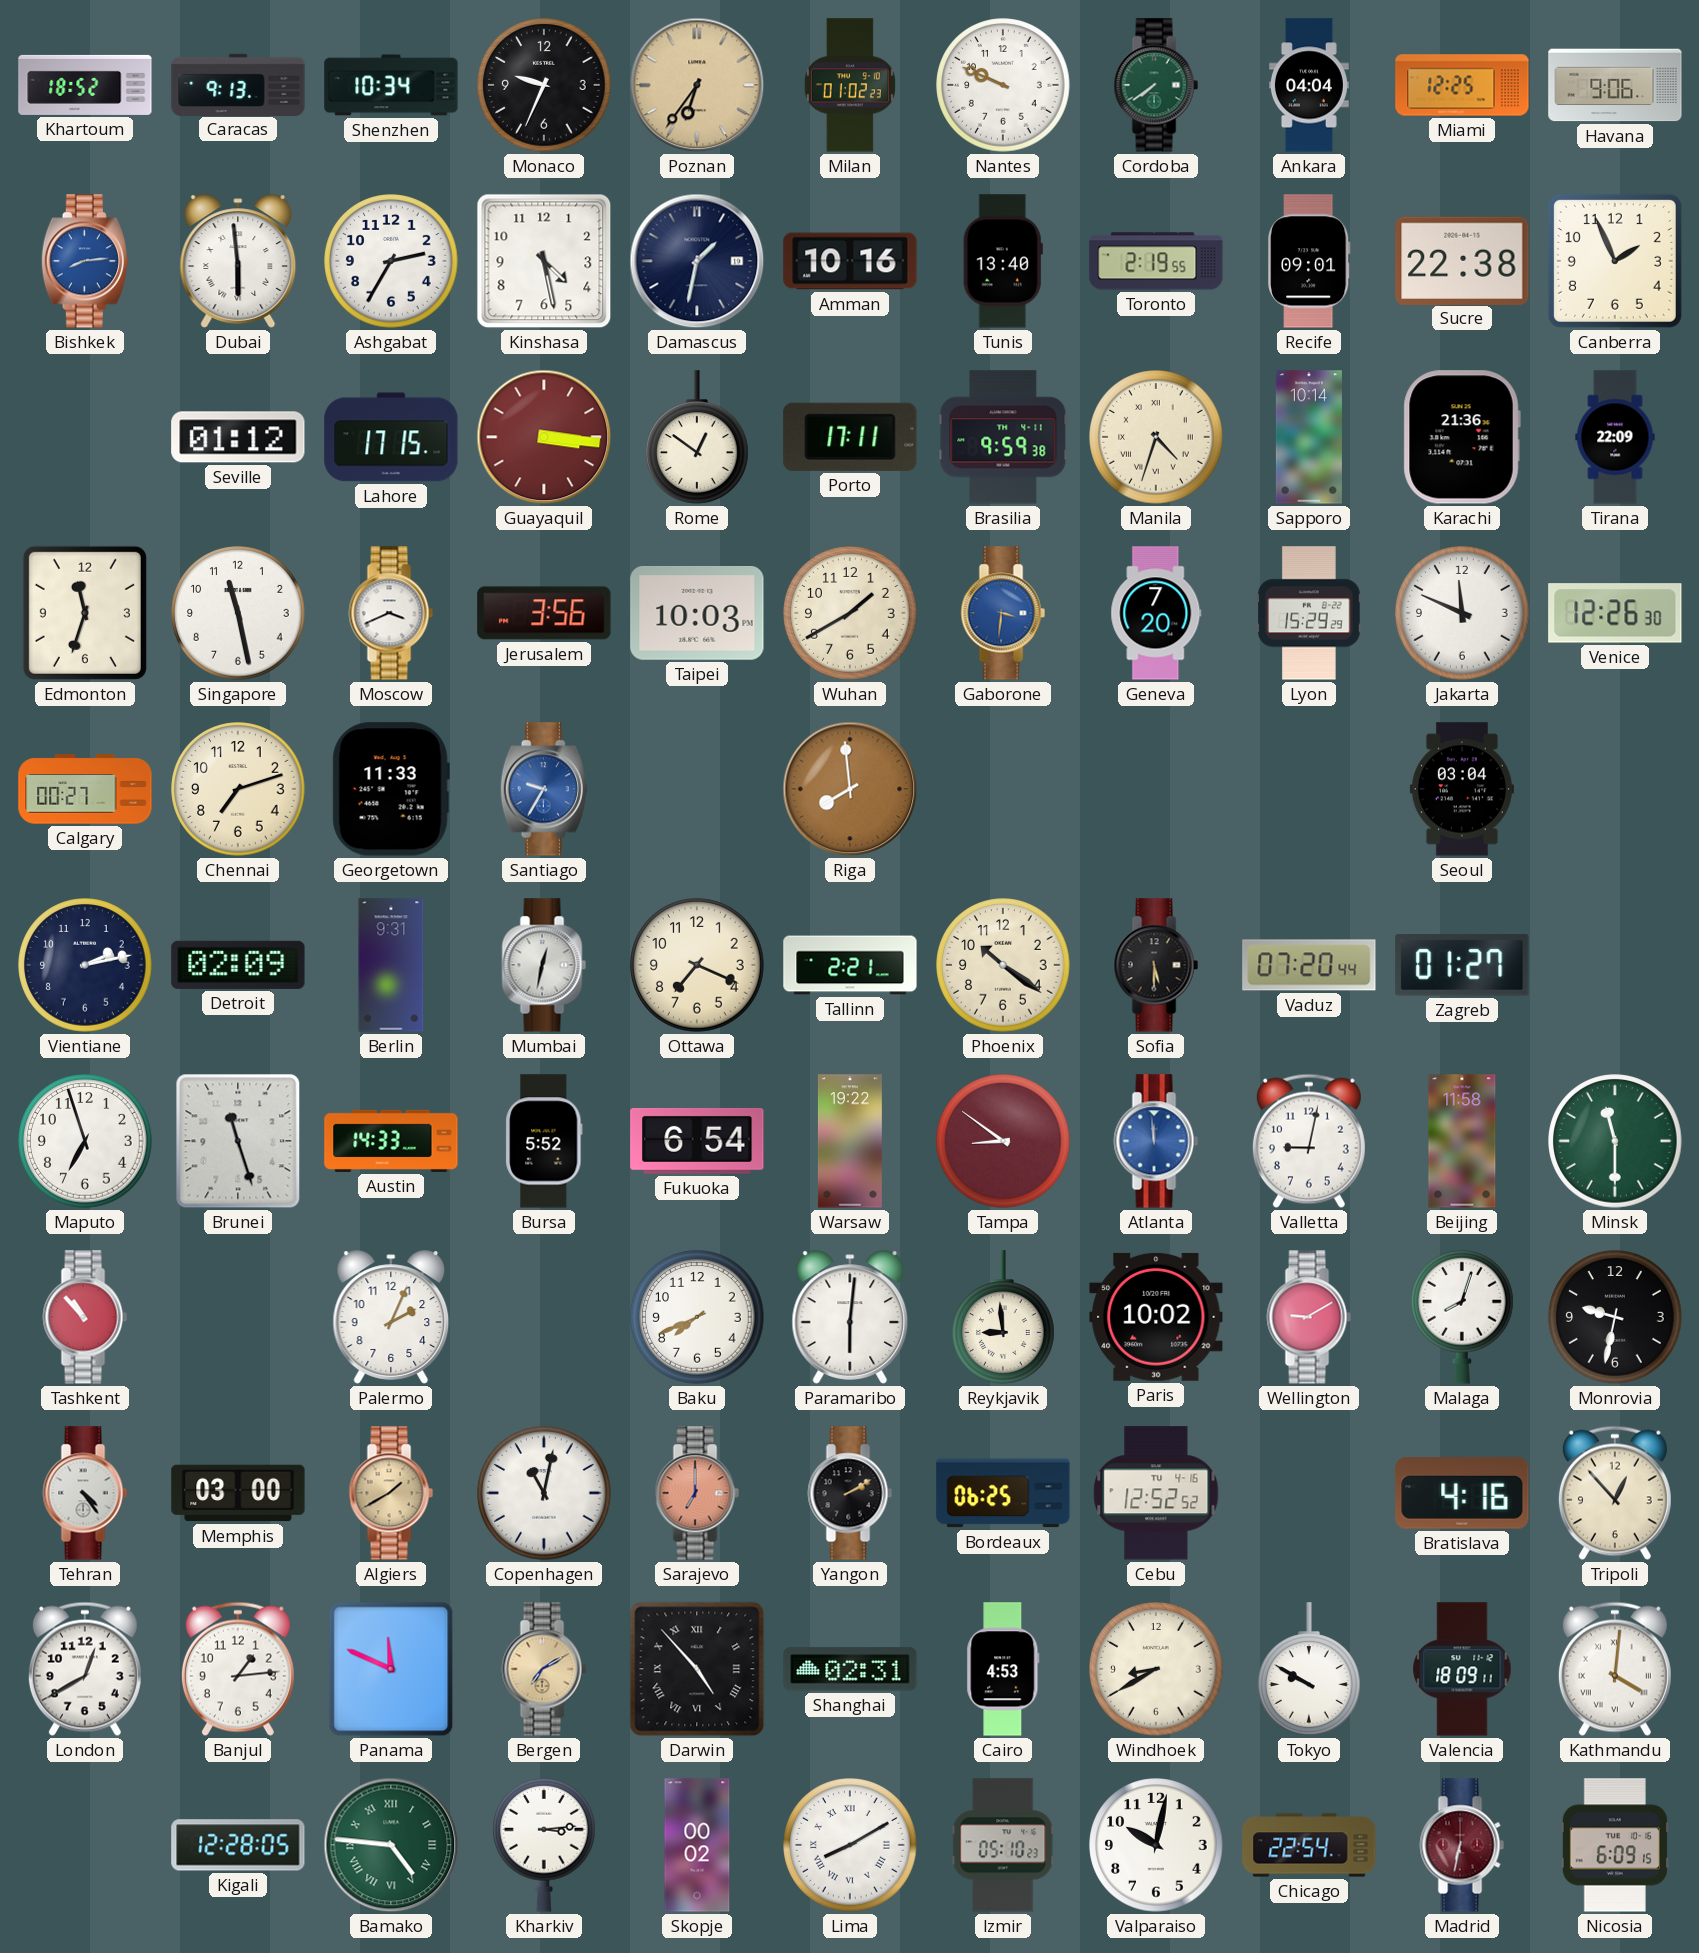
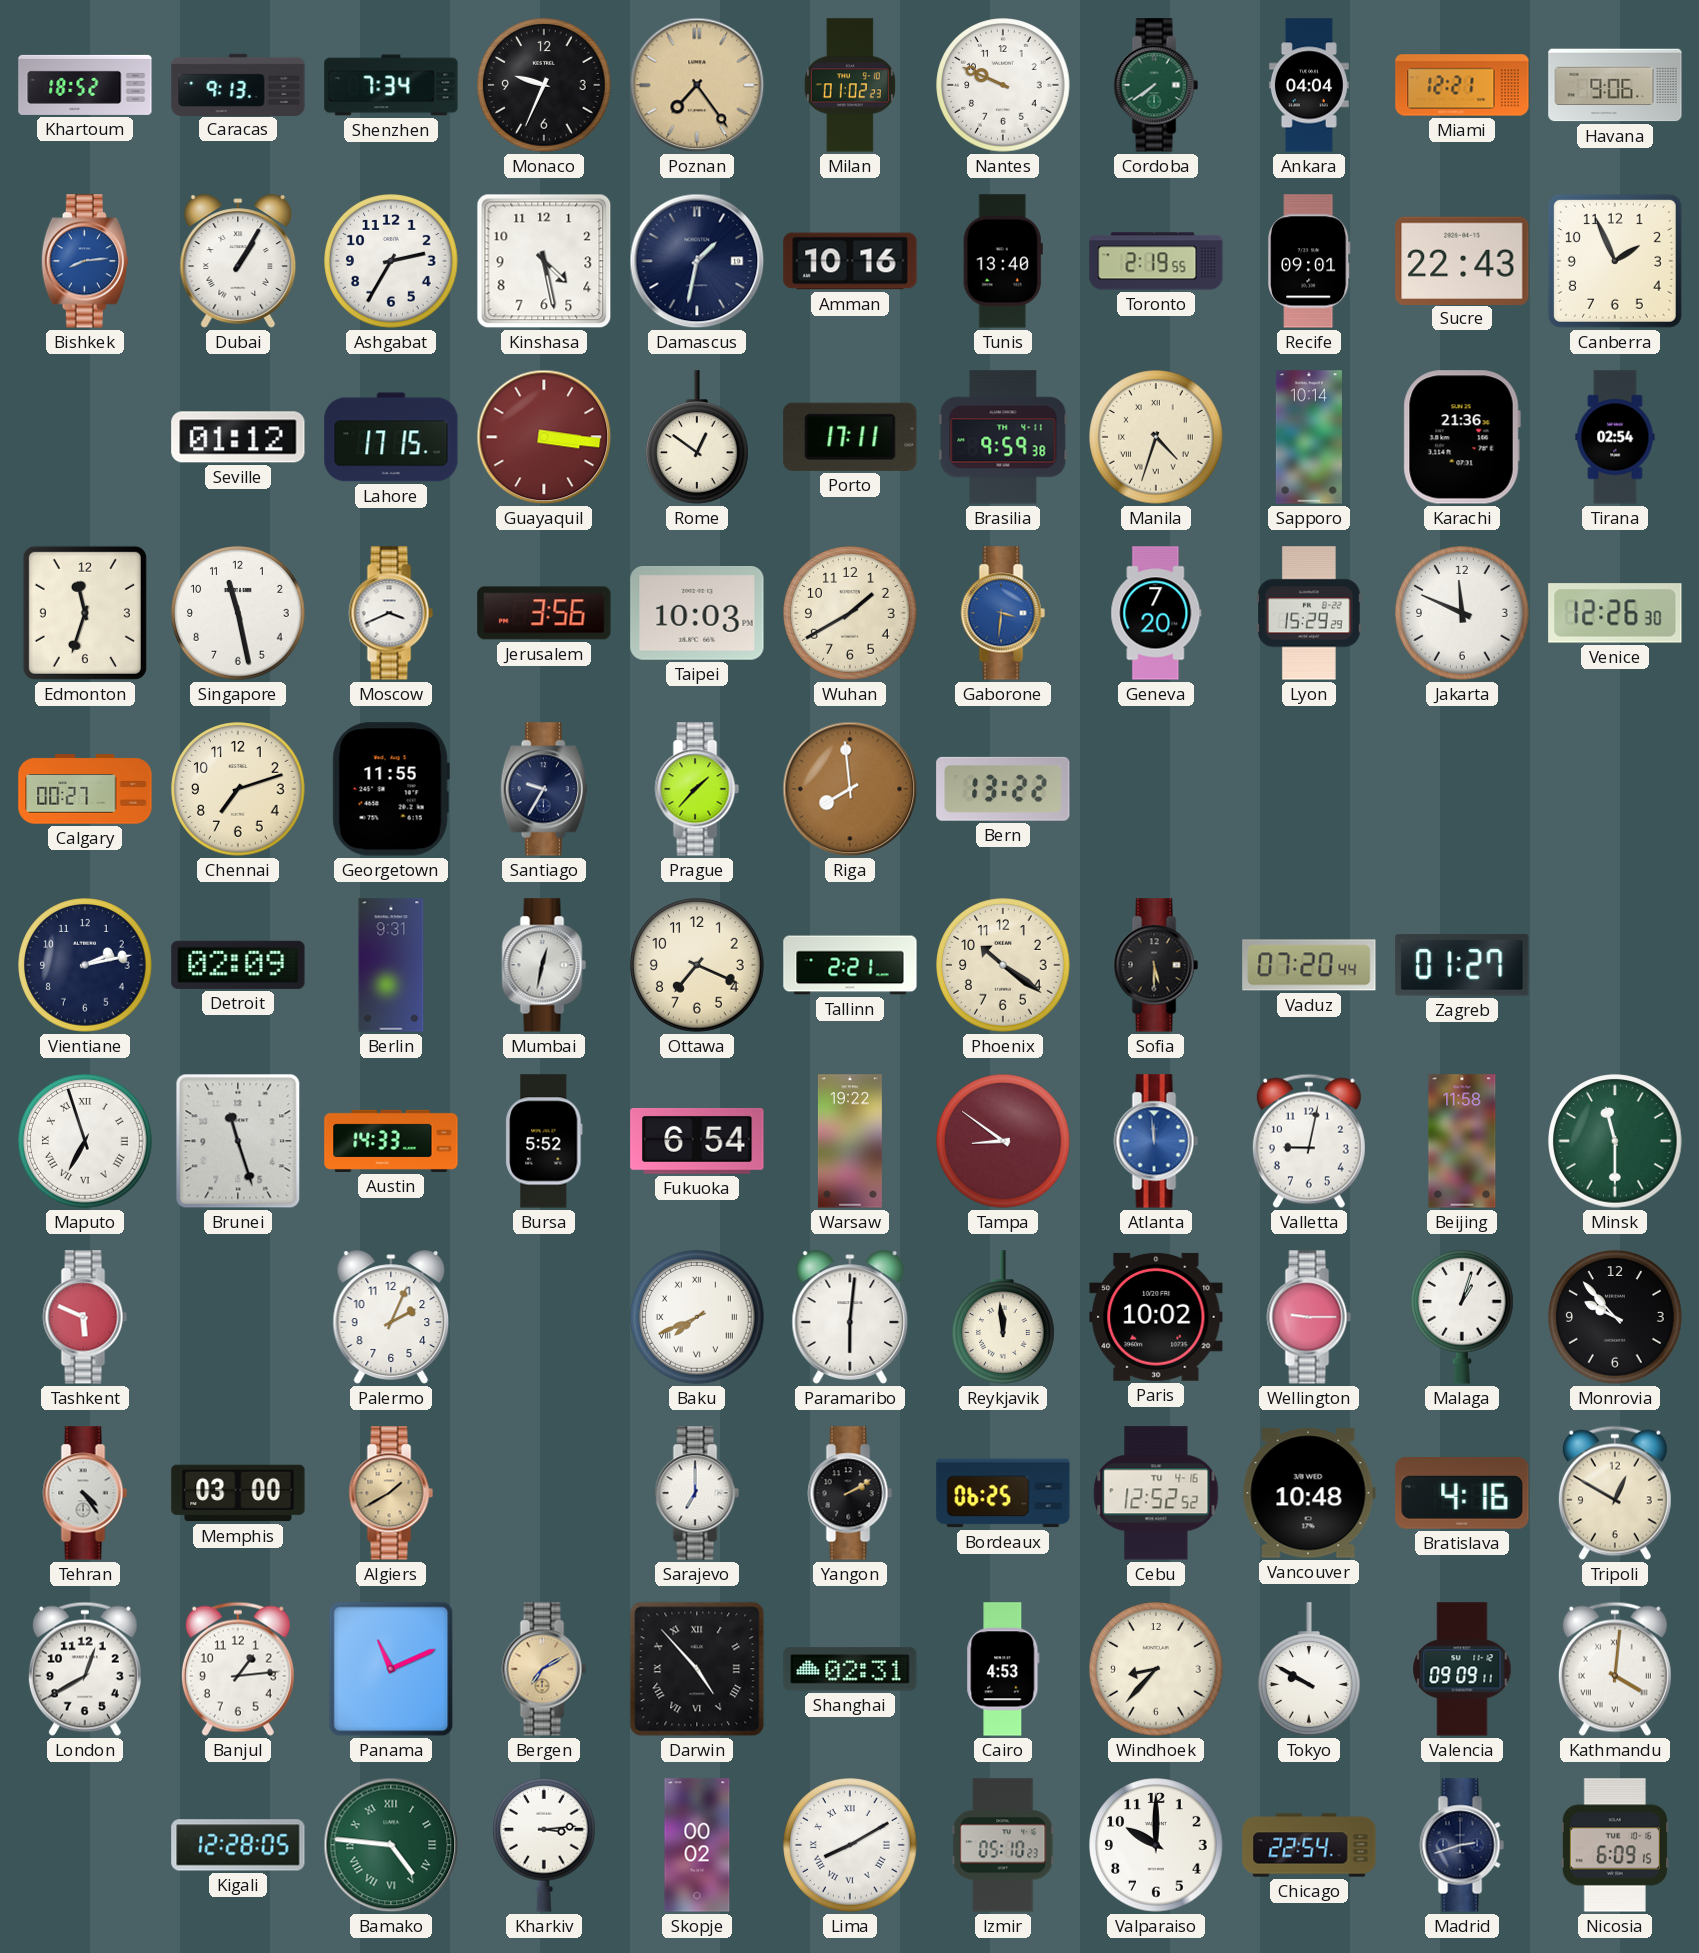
Shenzhen: 10:34 -> 7:34 (391, 85)
Poznan: 6:36 -> 7:24 (697, 85)
Miami: 12:25 -> 12:21 (1462, 85)
Dubai: 5:59 -> 1:05 (238, 261)
Sucre: 22:38 -> 22:43 (1462, 260)
Tirana: 22:09 -> 02:54 (1615, 437)
Georgetown: 11:33 -> 11:55 (391, 789)
Santiago dial: blue -> navy (544, 789)
Prague: none -> 1:37 (697, 789)
Bern: none -> 13:22 (1003, 789)
Seoul: 03:04 -> none (1462, 789)
Maputo numerals: Arabic -> Roman (85, 1141)
Tashkent: 10:53 -> 5:49 (85, 1317)
Baku numerals: Arabic -> Roman (697, 1317)
Reykjavik: 8:59 -> 11:59 (1004, 1317)
Wellington: 9:10 -> 9:15 (1309, 1317)
Malaga: 8:03 -> 1:03 (1463, 1317)
Monrovia: 9:32 -> 9:53 (1615, 1317)
Copenhagen: 11:02 -> none (544, 1493)
Sarajevo dial: salmon -> white (697, 1493)
Vancouver: none -> 10:48 (1309, 1493)
Tripoli: 12:53 -> 12:50 (1615, 1493)
Panama: 11:49 -> 11:11 (391, 1669)
Windhoek: 8:40 -> 8:37 (1156, 1669)
Valencia: 18:09 -> 09:09 (1462, 1669)
Valparaiso: 10:02 -> 10:00 (1156, 1845)
Madrid: 6:32 -> 2:42 (1462, 1845)
Madrid dial: burgundy -> navy (1462, 1845)
